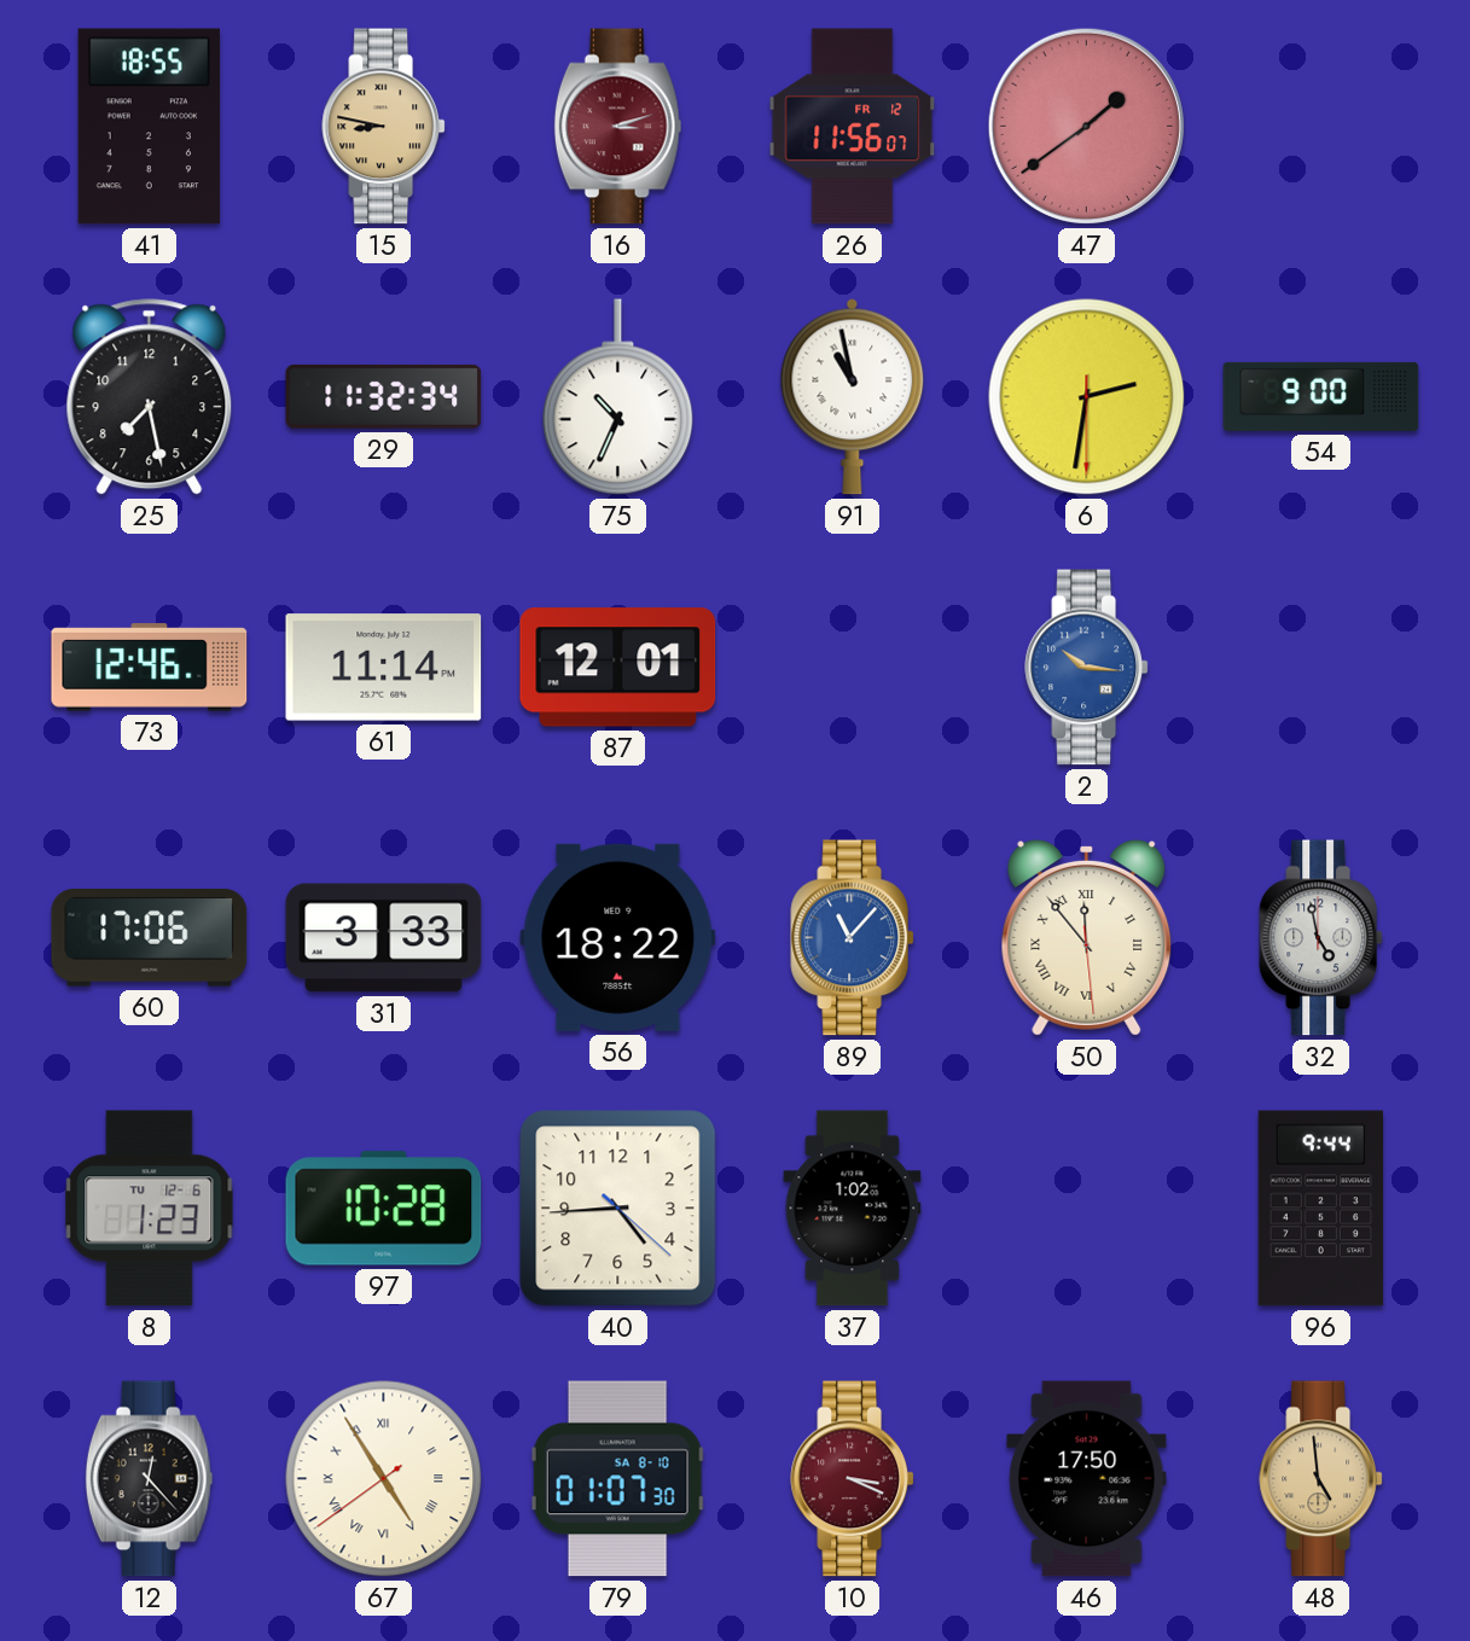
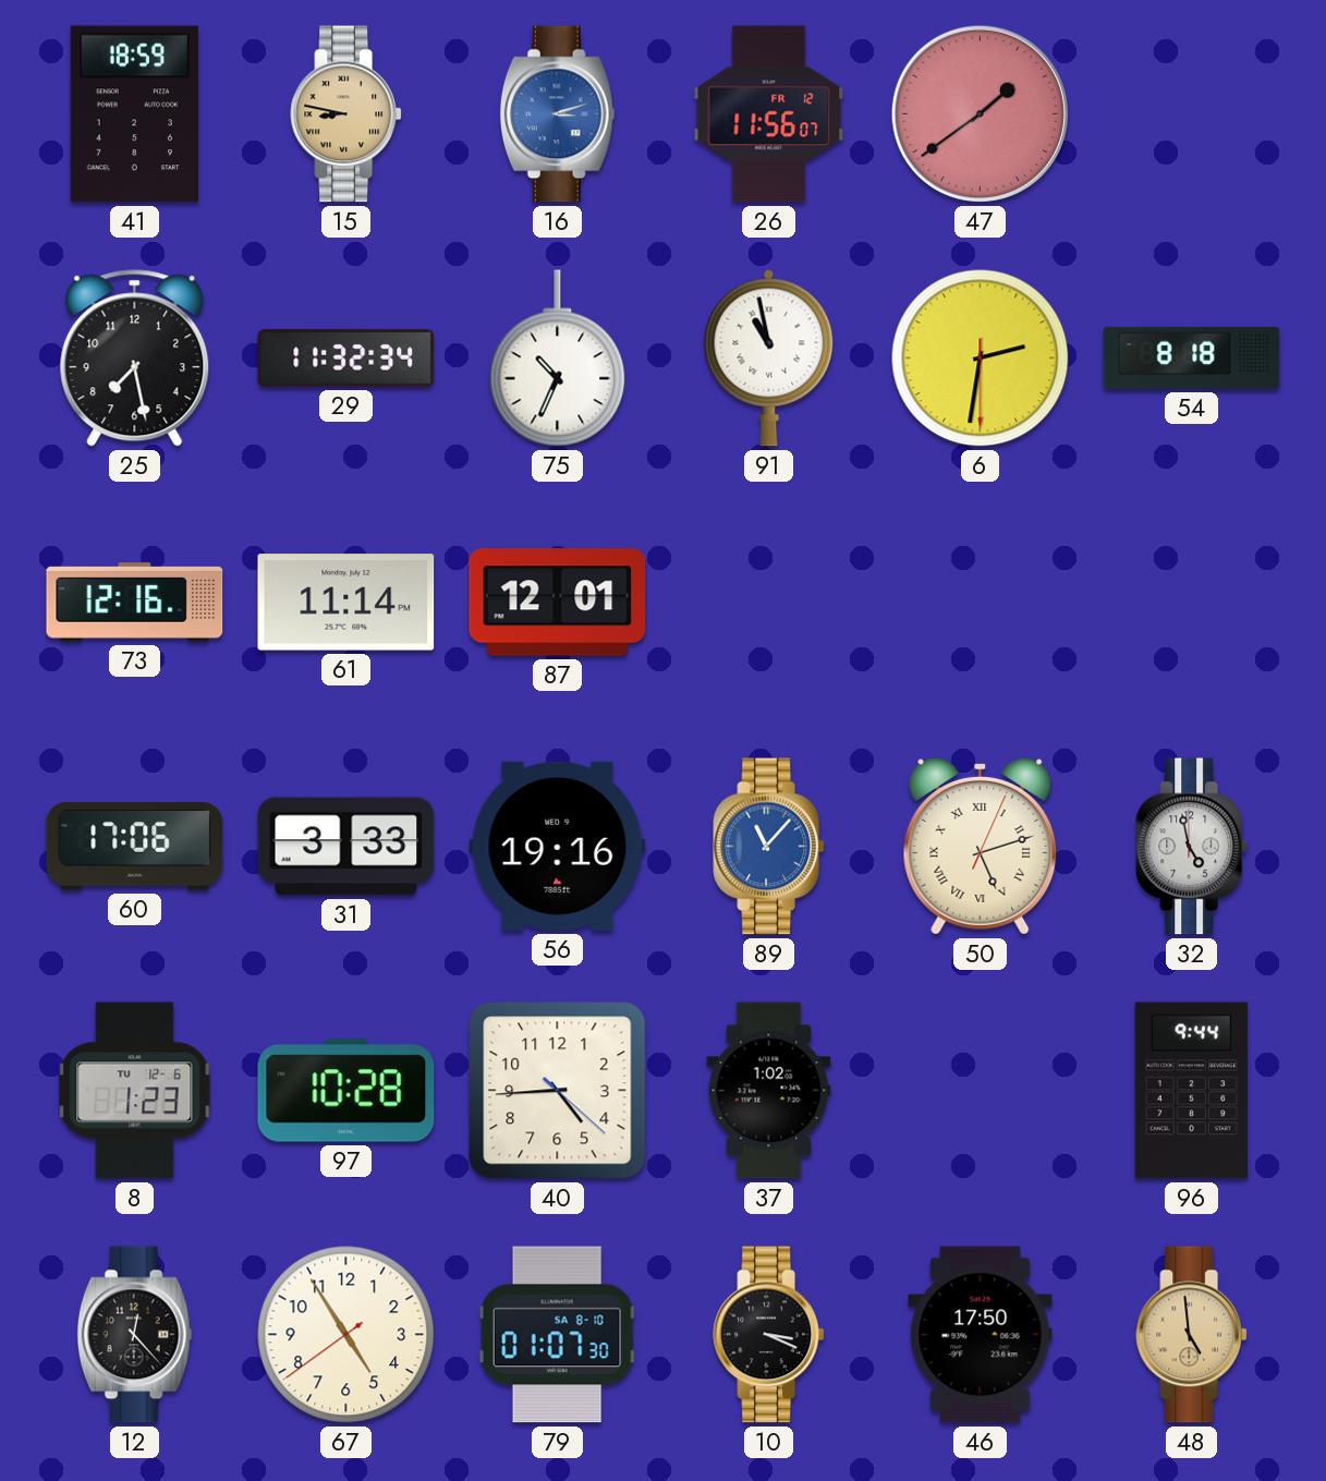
41: 18:55 -> 18:59 (134, 114)
16 dial: burgundy -> blue (558, 114)
54: 9:00 -> 8:18 (1192, 357)
73: 12:46 -> 12:16 (135, 603)
2: 10:16 -> none (1086, 668)
56: 18:22 -> 19:16 (558, 846)
50: 11:53 -> 5:12 (981, 847)
67 numerals: Roman -> Arabic (346, 1335)
10 dial: burgundy -> black (768, 1335)
